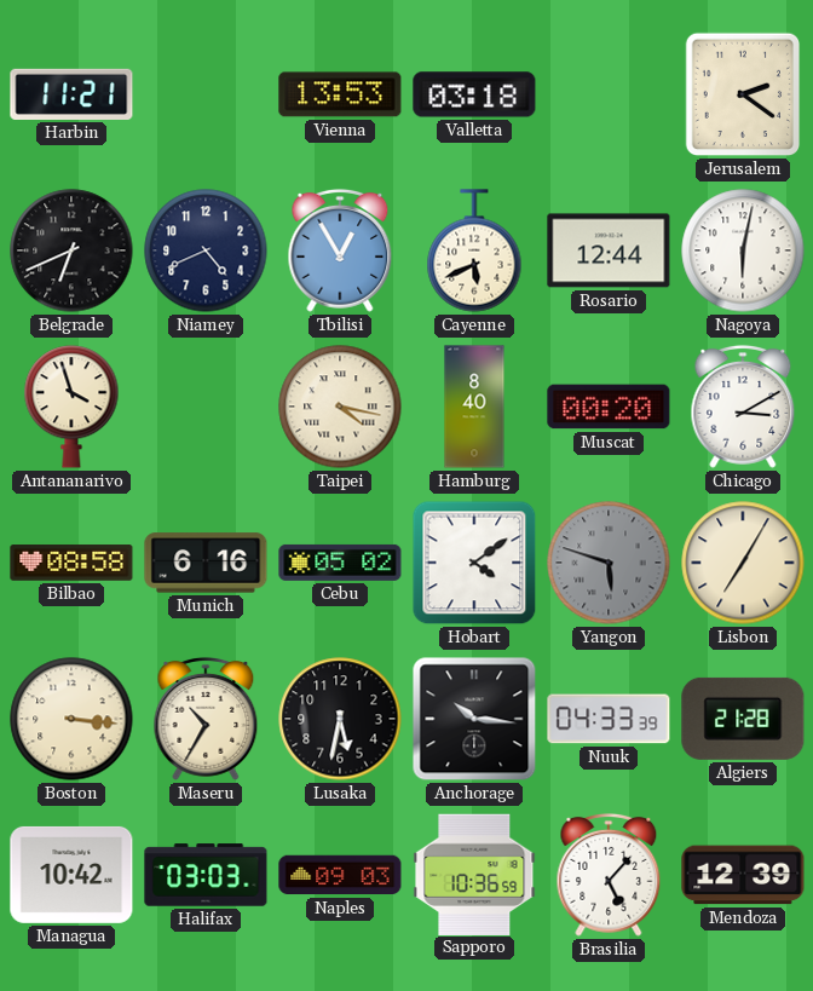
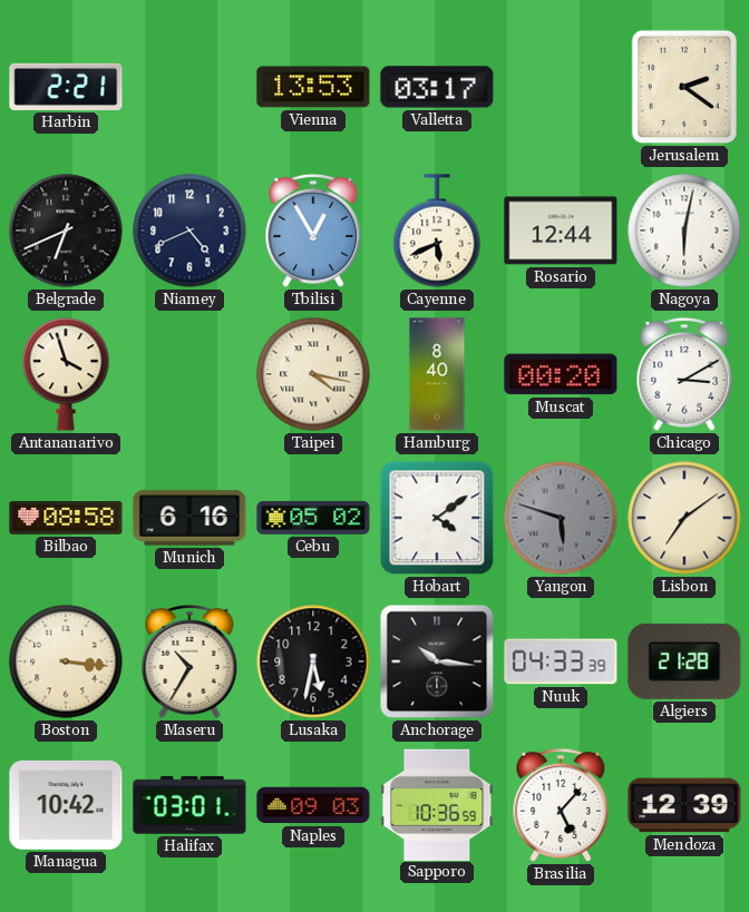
Harbin: 11:21 -> 2:21 (66, 87)
Valletta: 03:18 -> 03:17 (437, 87)
Lisbon: 7:05 -> 7:09 (684, 518)
Halifax: 03:03 -> 03:01 (189, 805)
